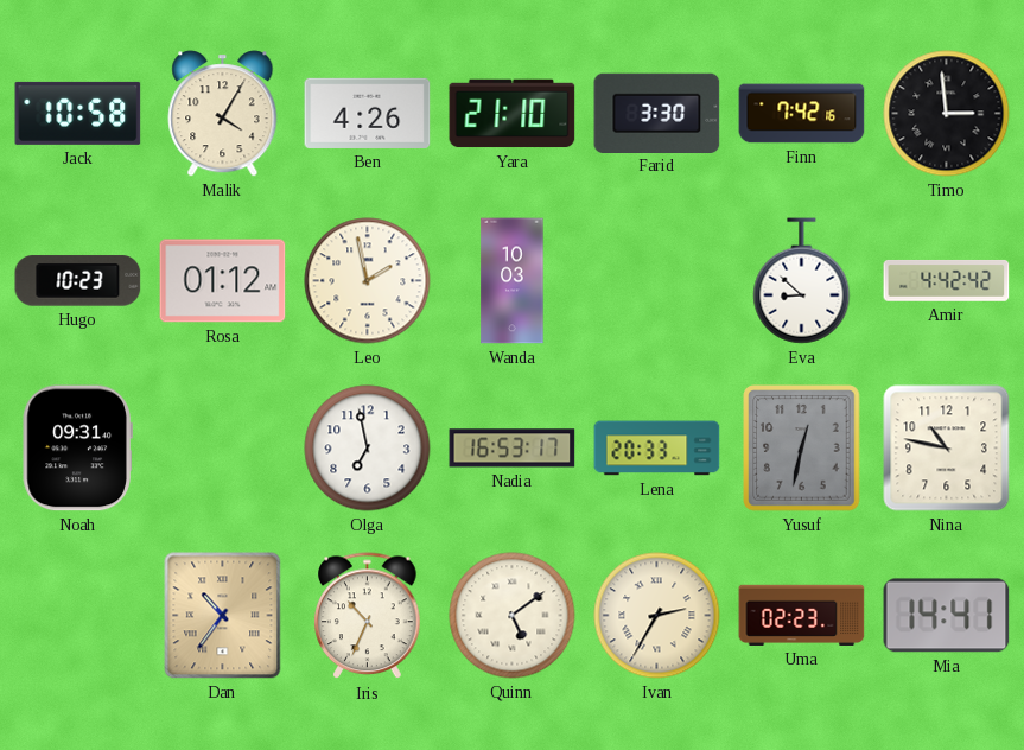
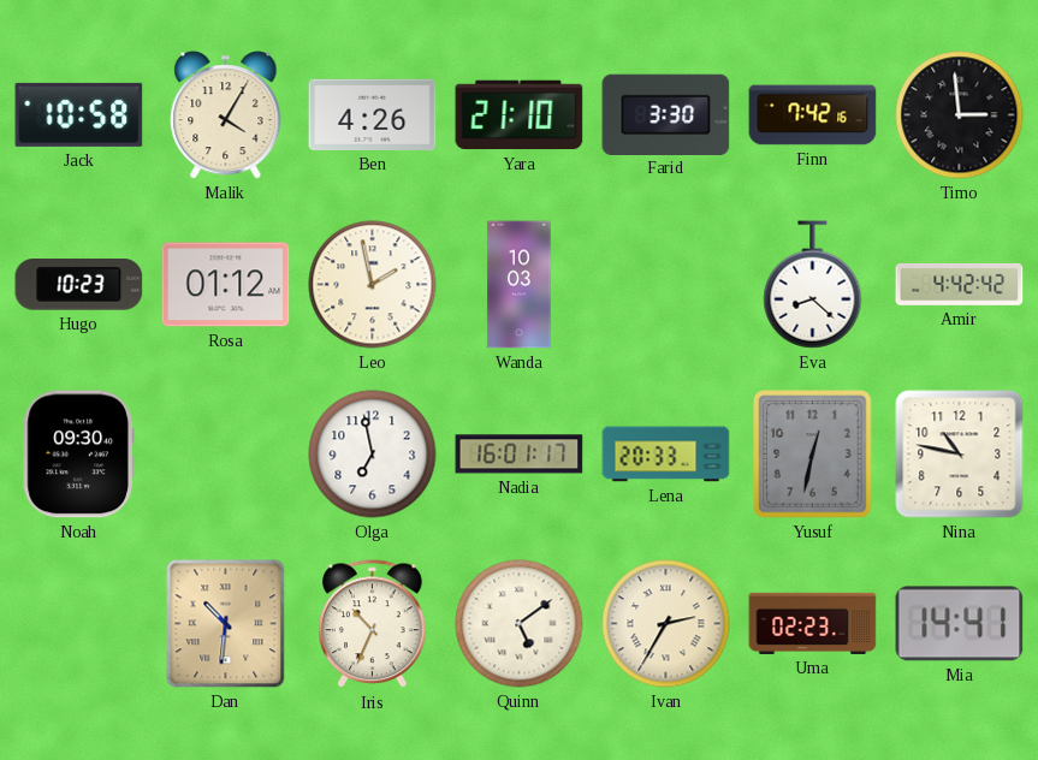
Eva: 8:52 -> 8:22 (813, 285)
Noah: 09:31 -> 09:30 (78, 455)
Nadia: 16:53 -> 16:01 (520, 455)
Dan: 10:36 -> 10:31 (226, 624)
